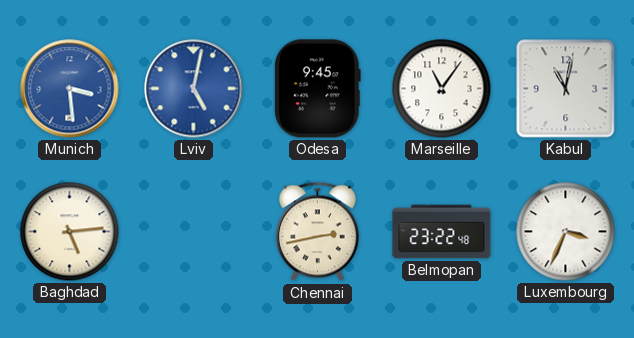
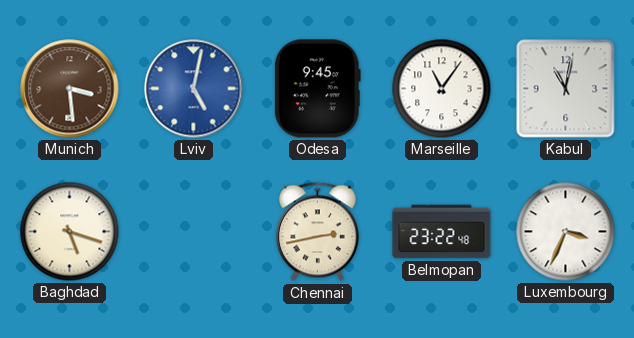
Munich dial: blue -> brown (70, 89)
Baghdad: 5:14 -> 5:18 (70, 232)
